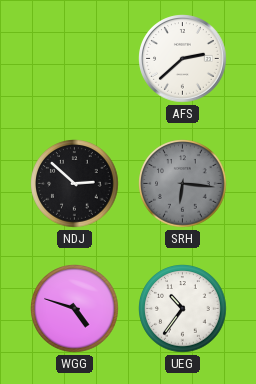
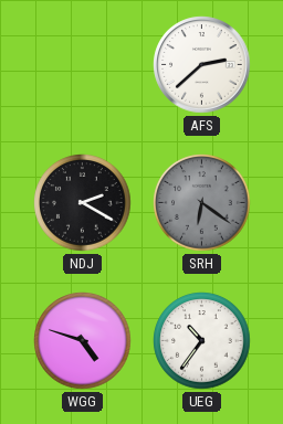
NDJ: 2:52 -> 2:20 (83, 203)
SRH: 6:16 -> 6:21 (202, 203)
